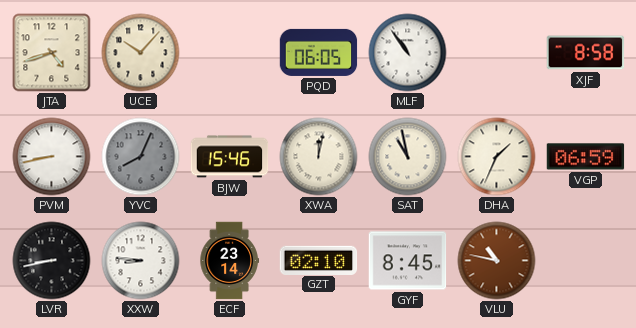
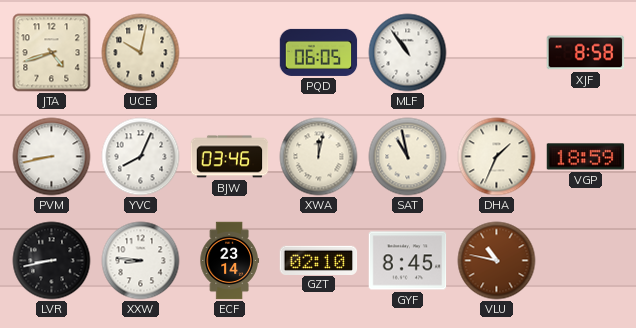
UCE: 10:07 -> 10:02 (141, 53)
YVC dial: grey -> white (141, 157)
BJW: 15:46 -> 03:46 (230, 157)
VGP: 06:59 -> 18:59 (586, 157)
